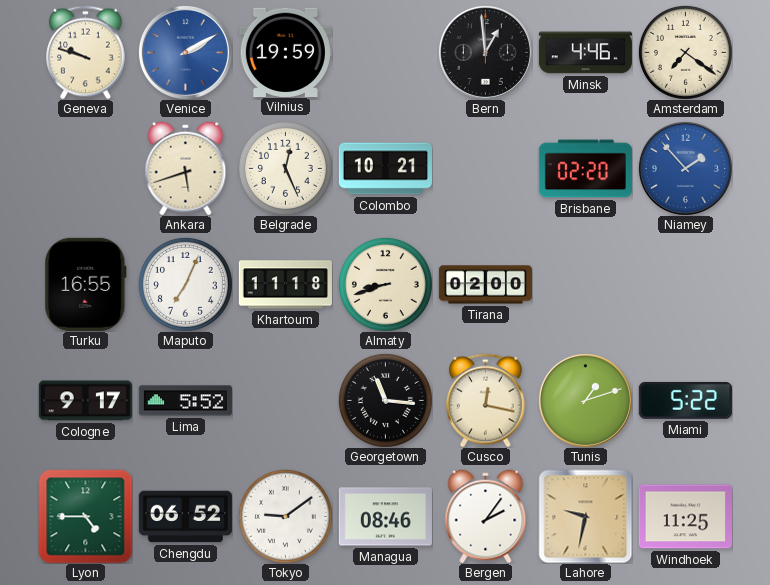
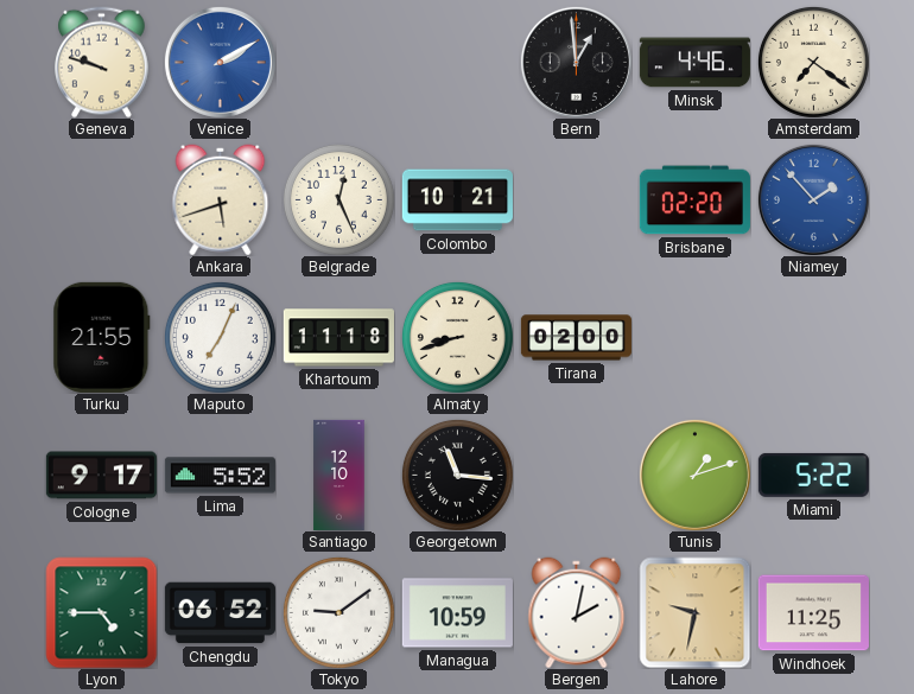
Vilnius: 19:59 -> none (285, 52)
Turku: 16:55 -> 21:55 (102, 337)
Santiago: none -> 12:10 (339, 475)
Cusco: 12:17 -> none (486, 400)
Managua: 08:46 -> 10:59 (457, 613)
Bergen: 2:06 -> 2:02 (577, 612)
